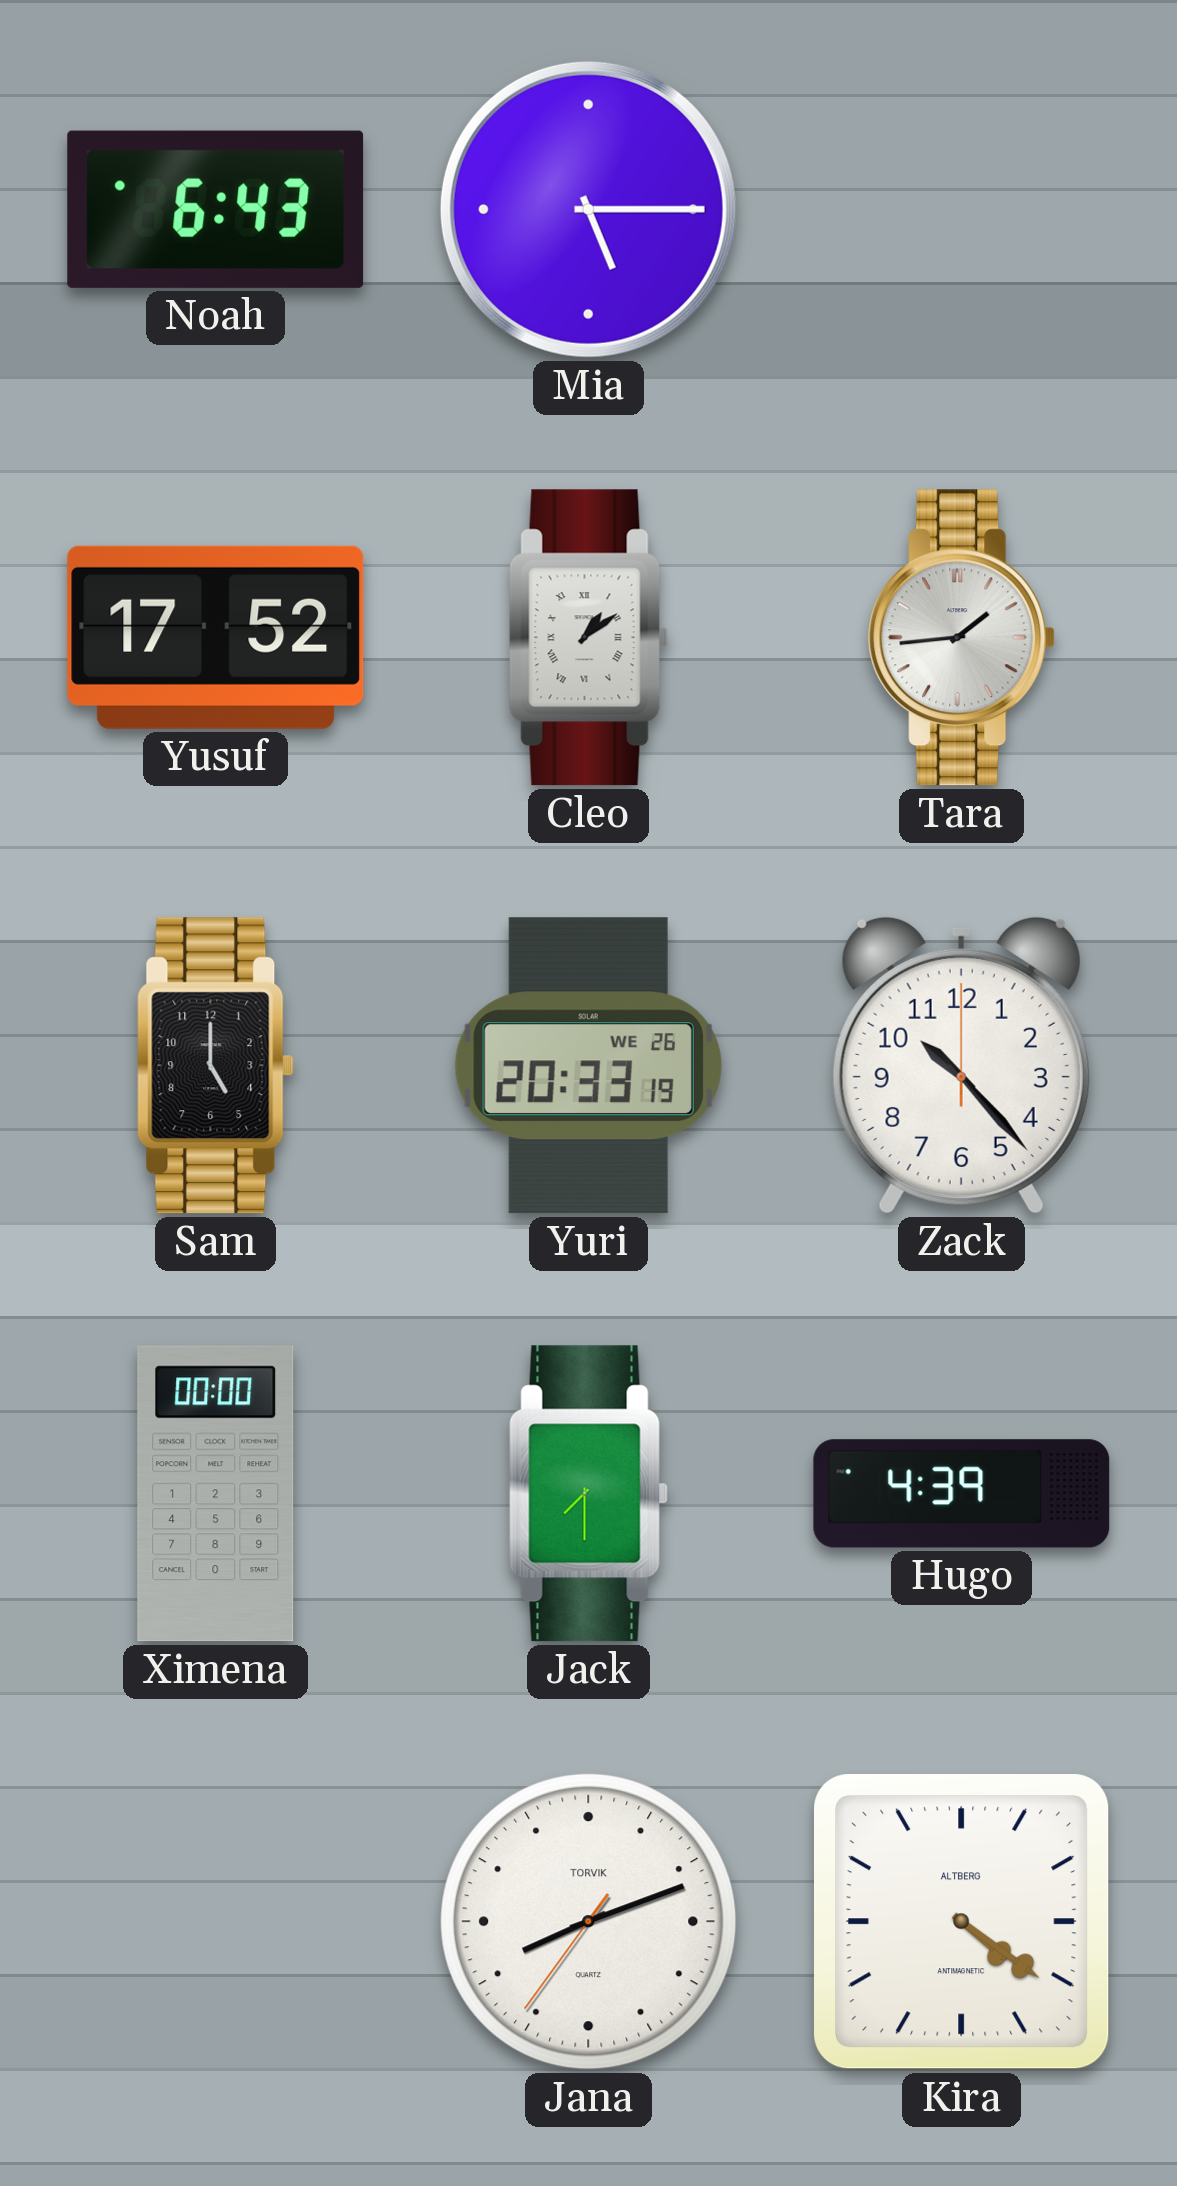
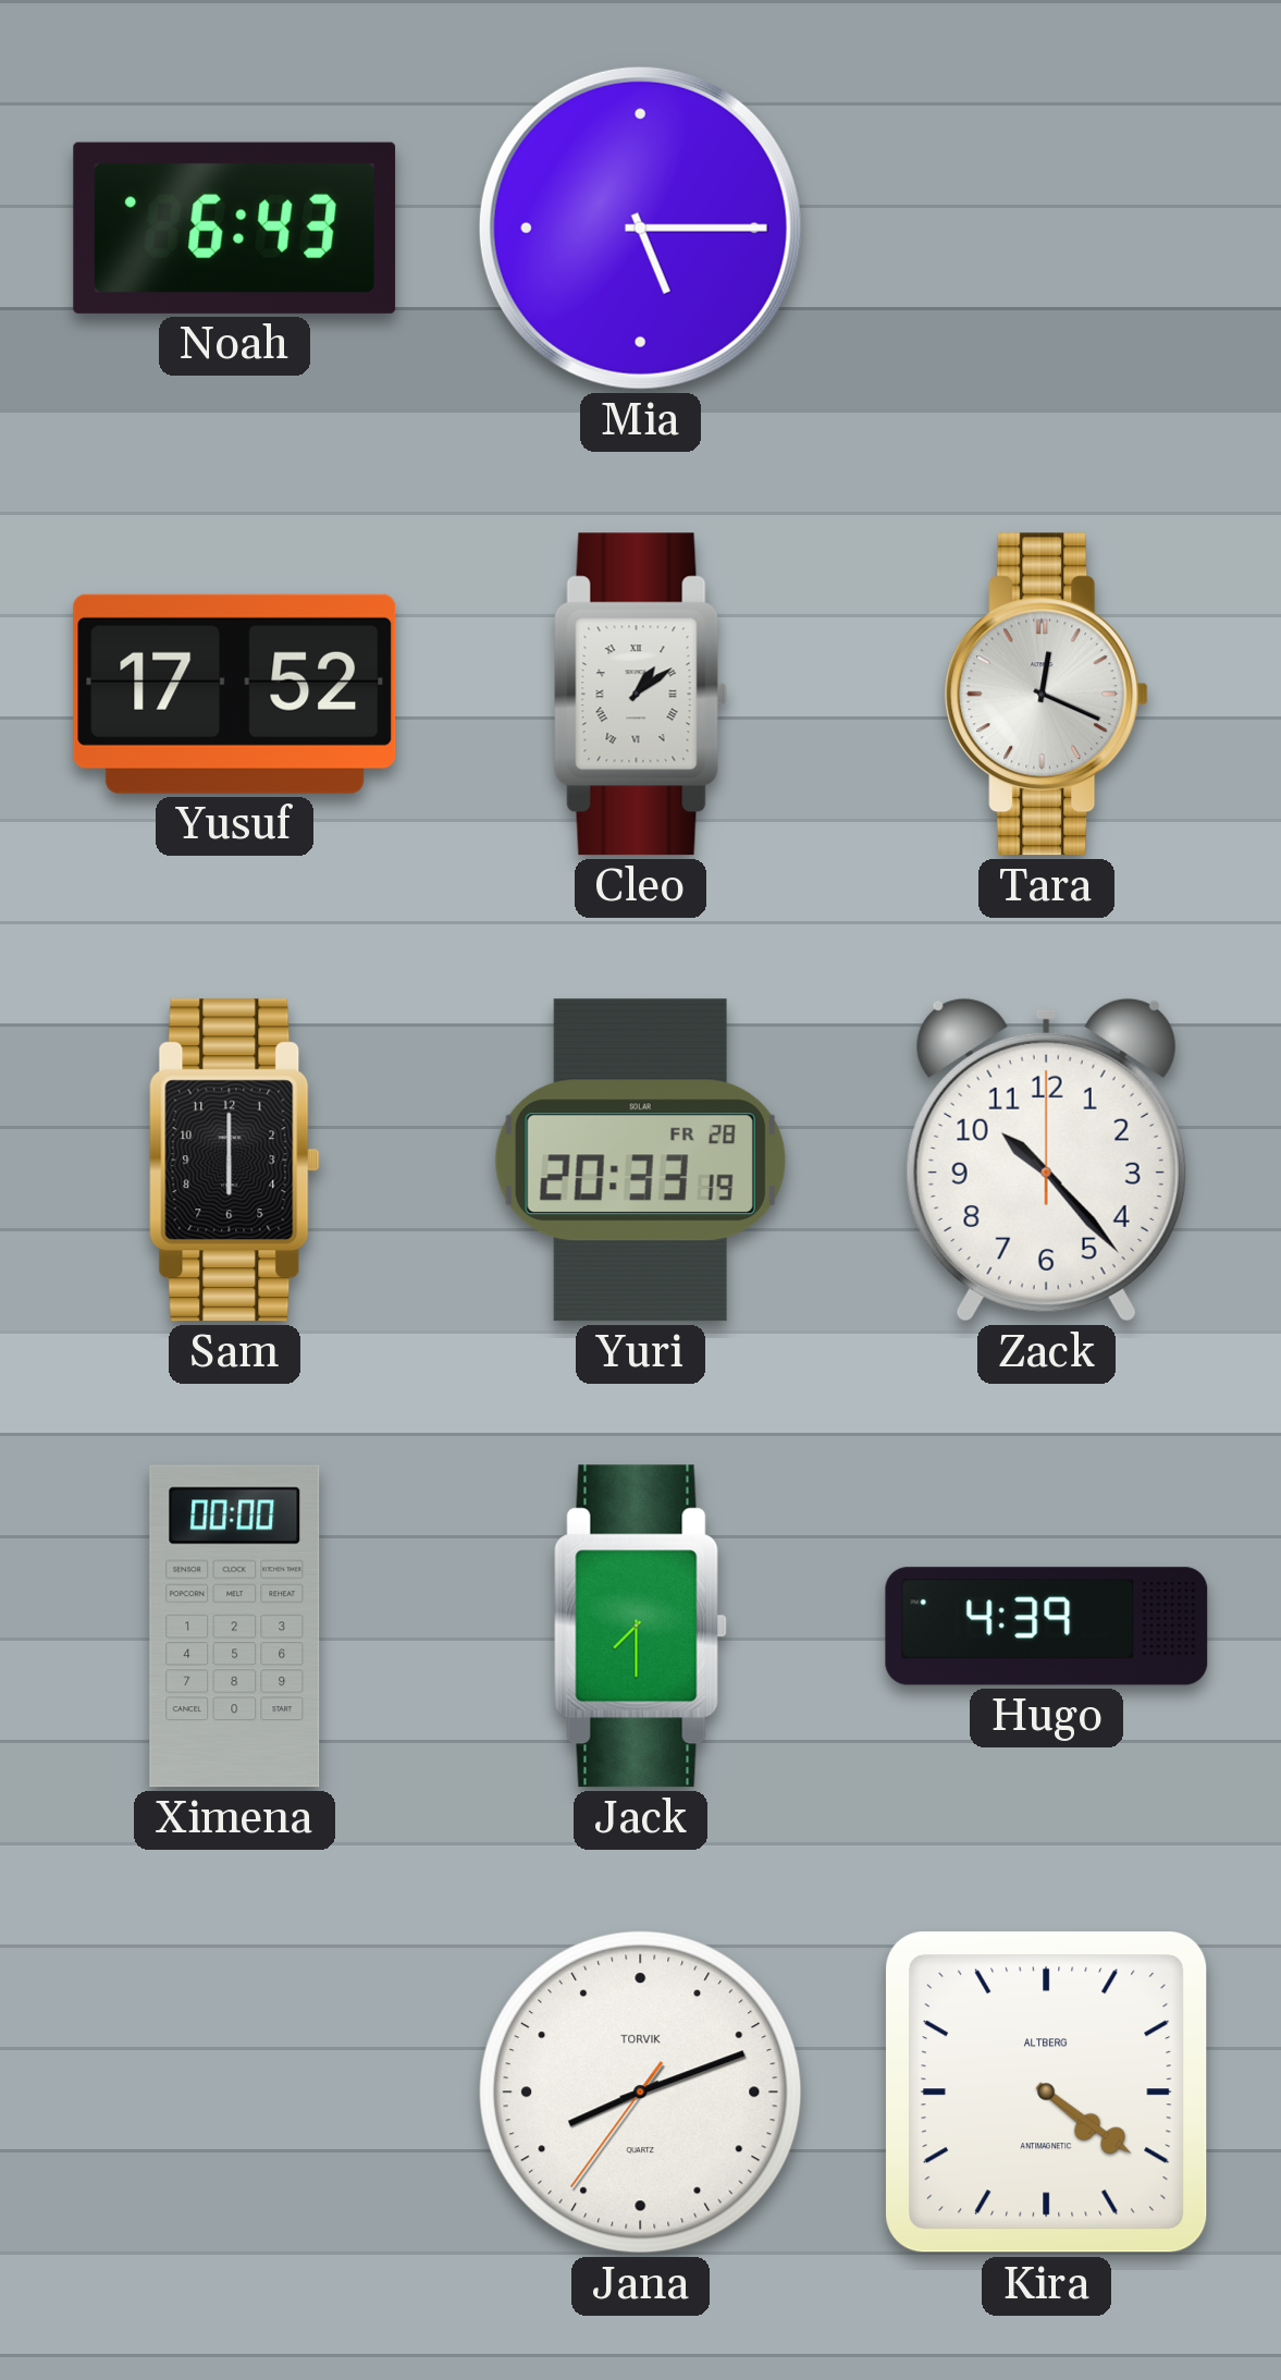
Tara: 1:44 -> 12:19 (1047, 695)
Sam: 5:00 -> 6:00 (235, 1161)
Yuri date: WE 26 -> FR 28 (640, 1161)
